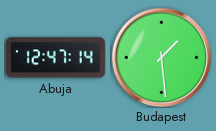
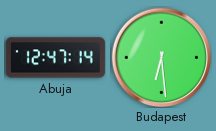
Budapest: 1:29 -> 6:29 (161, 57)
